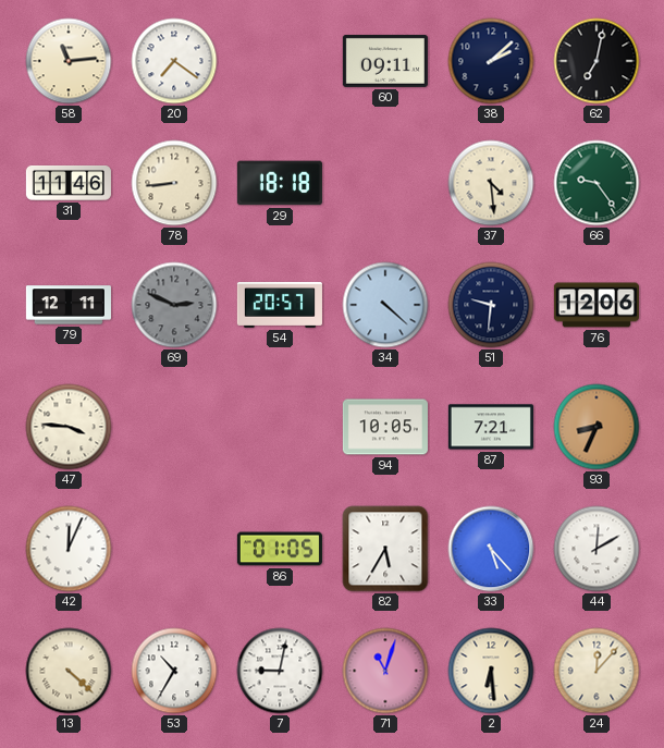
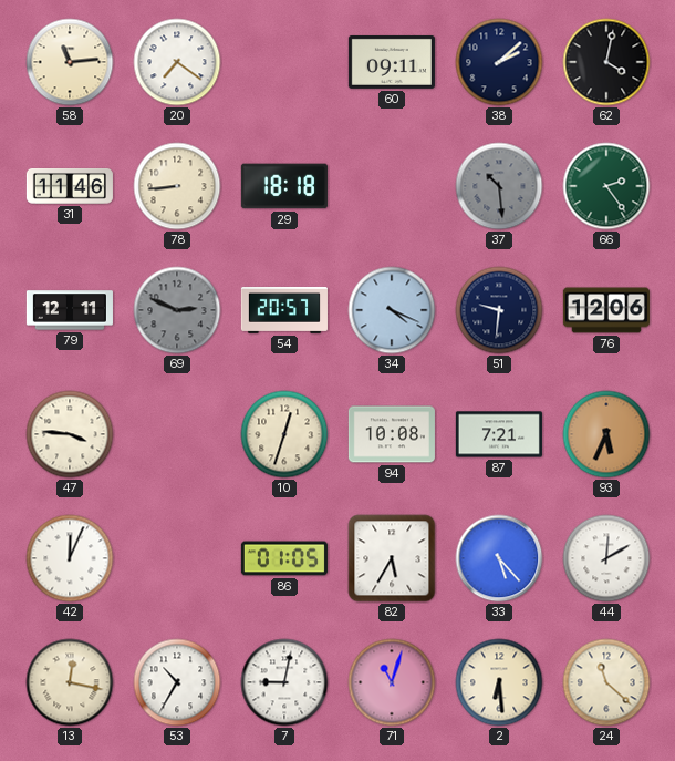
62: 7:02 -> 4:02 (606, 62)
37: 4:29 -> 10:29 (499, 186)
37 dial: cream -> grey (499, 186)
66: 9:24 -> 2:24 (606, 186)
34: 4:22 -> 4:19 (392, 310)
10: none -> 12:33 (284, 434)
94: 10:05 -> 10:08 (392, 434)
93: 8:34 -> 5:34 (606, 434)
13: 4:22 -> 12:17 (70, 682)
24: 12:07 -> 11:22 (606, 682)
